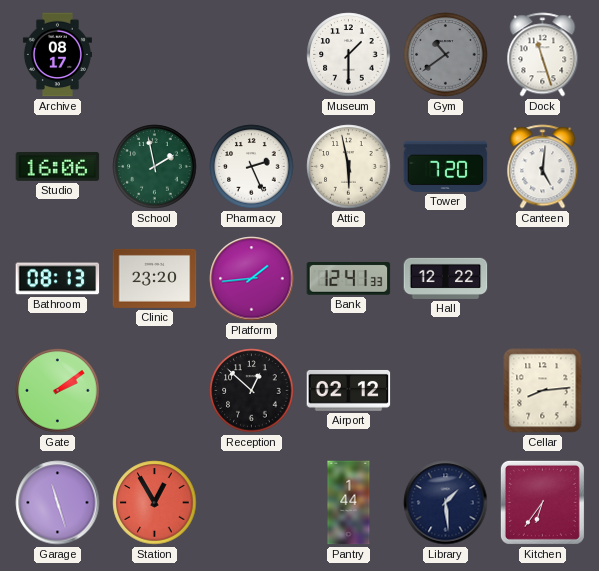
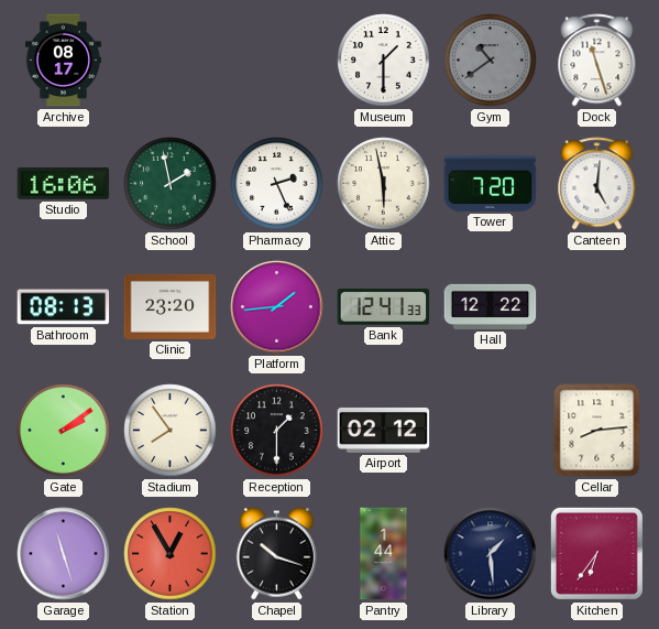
Stadium: none -> 7:54 (171, 431)
Reception: 12:52 -> 1:30 (277, 431)
Chapel: none -> 10:18 (276, 554)
